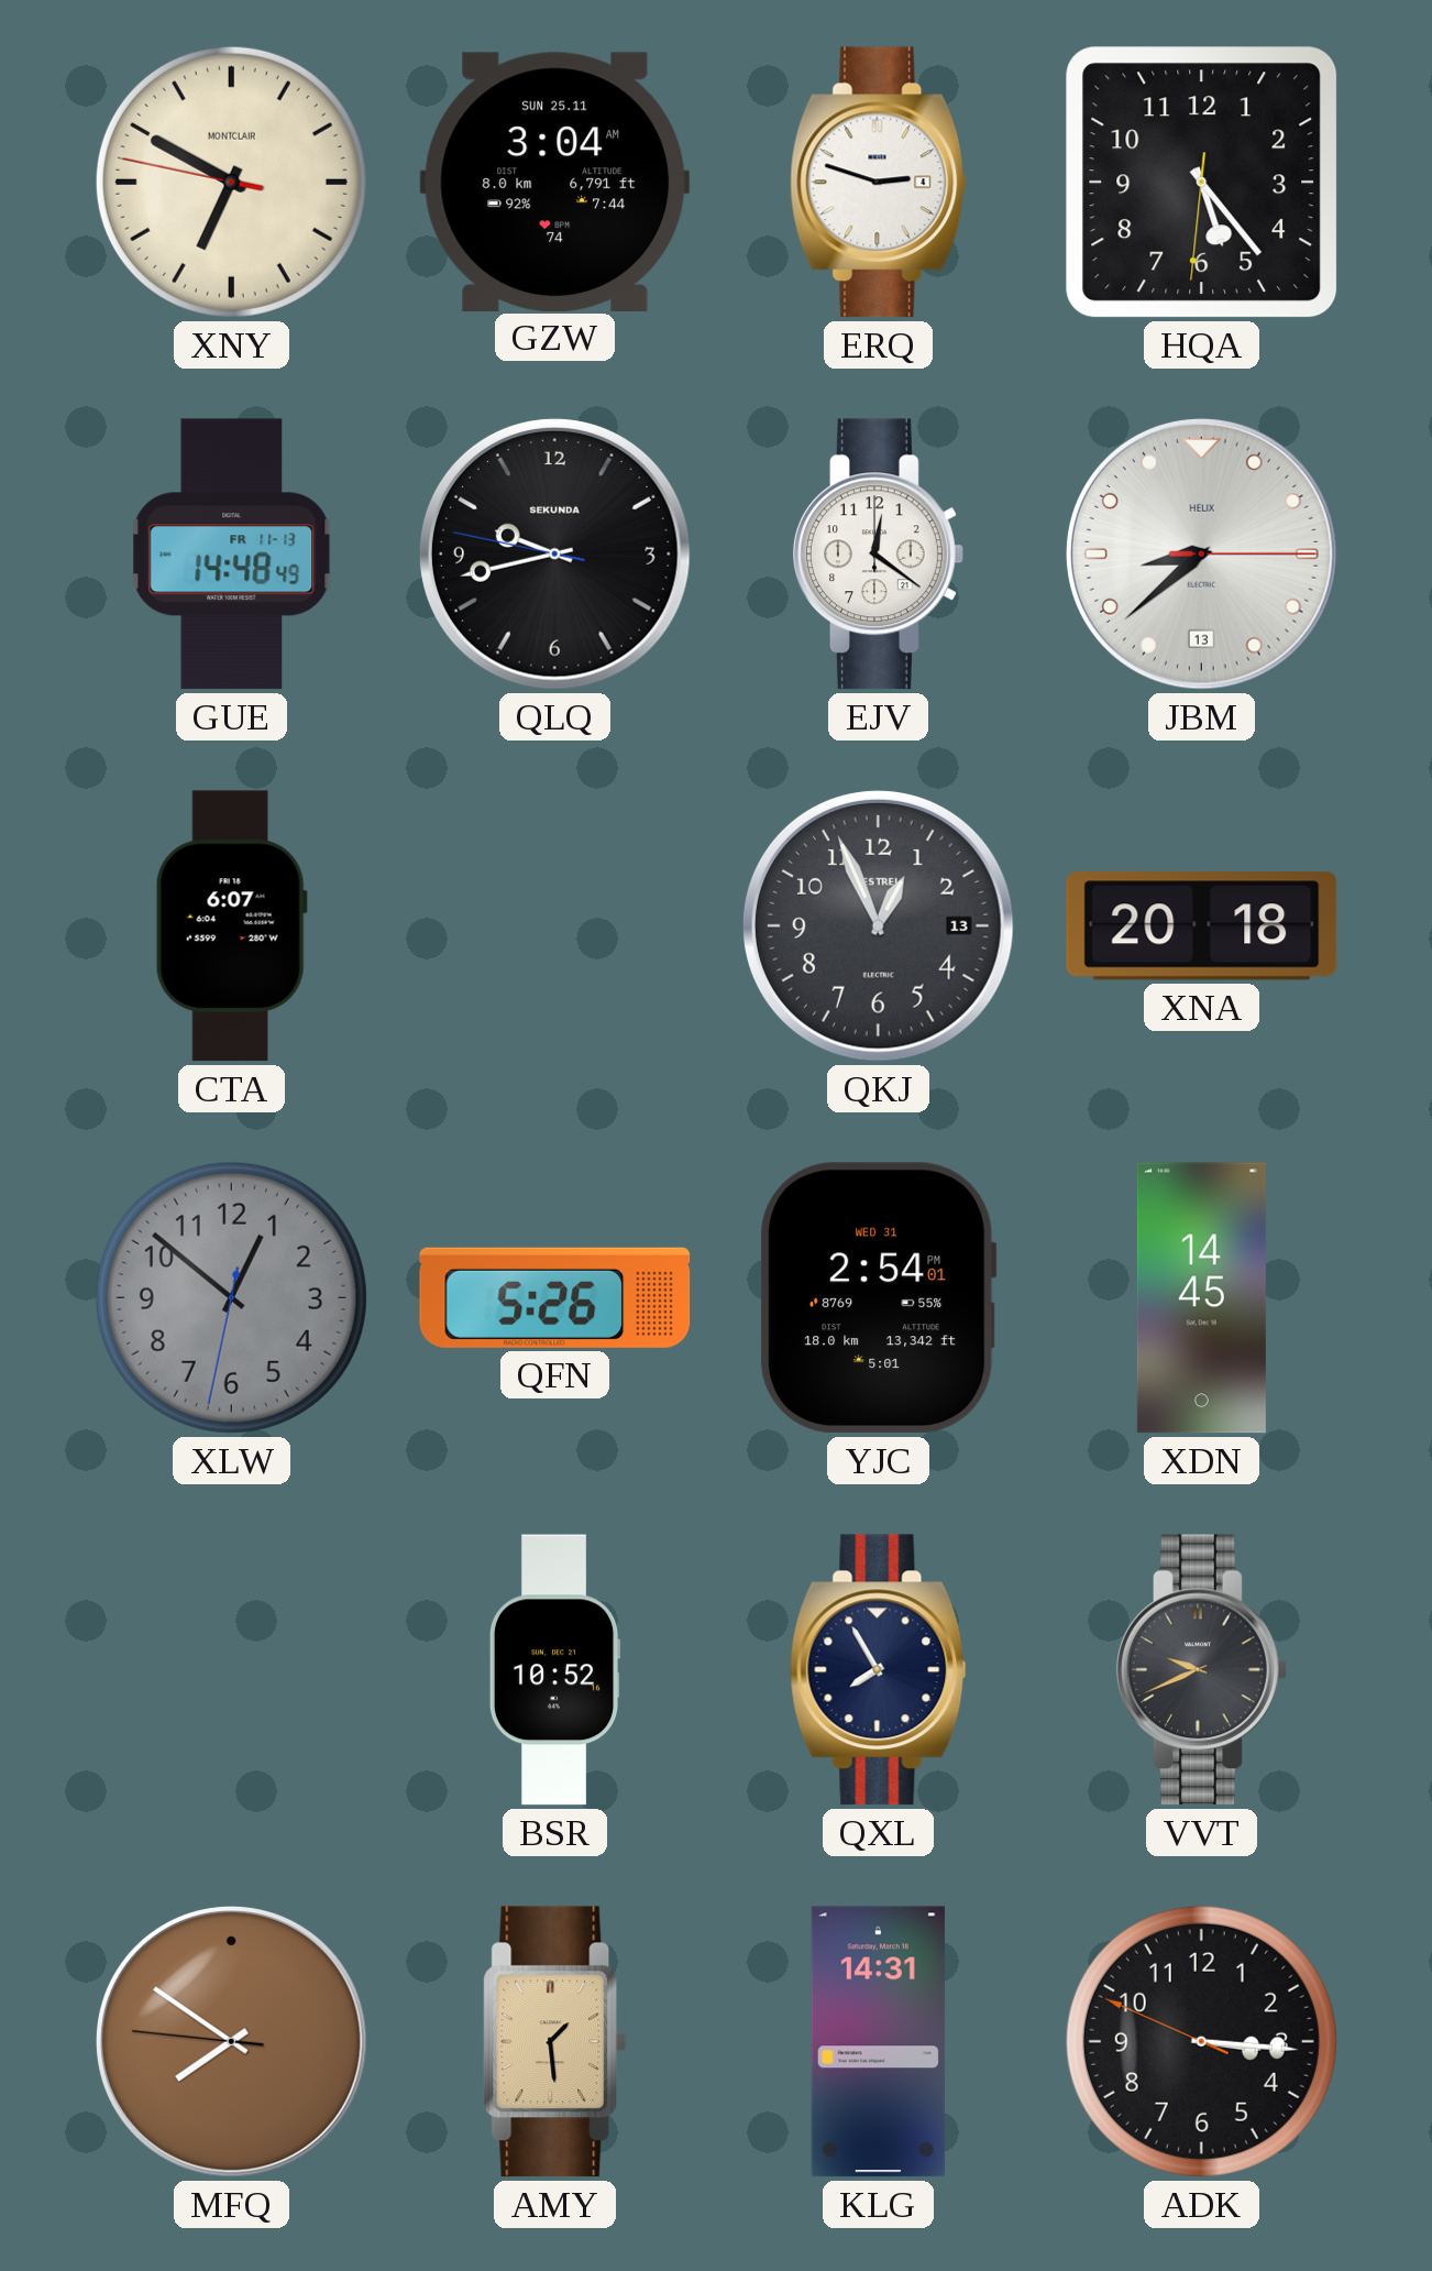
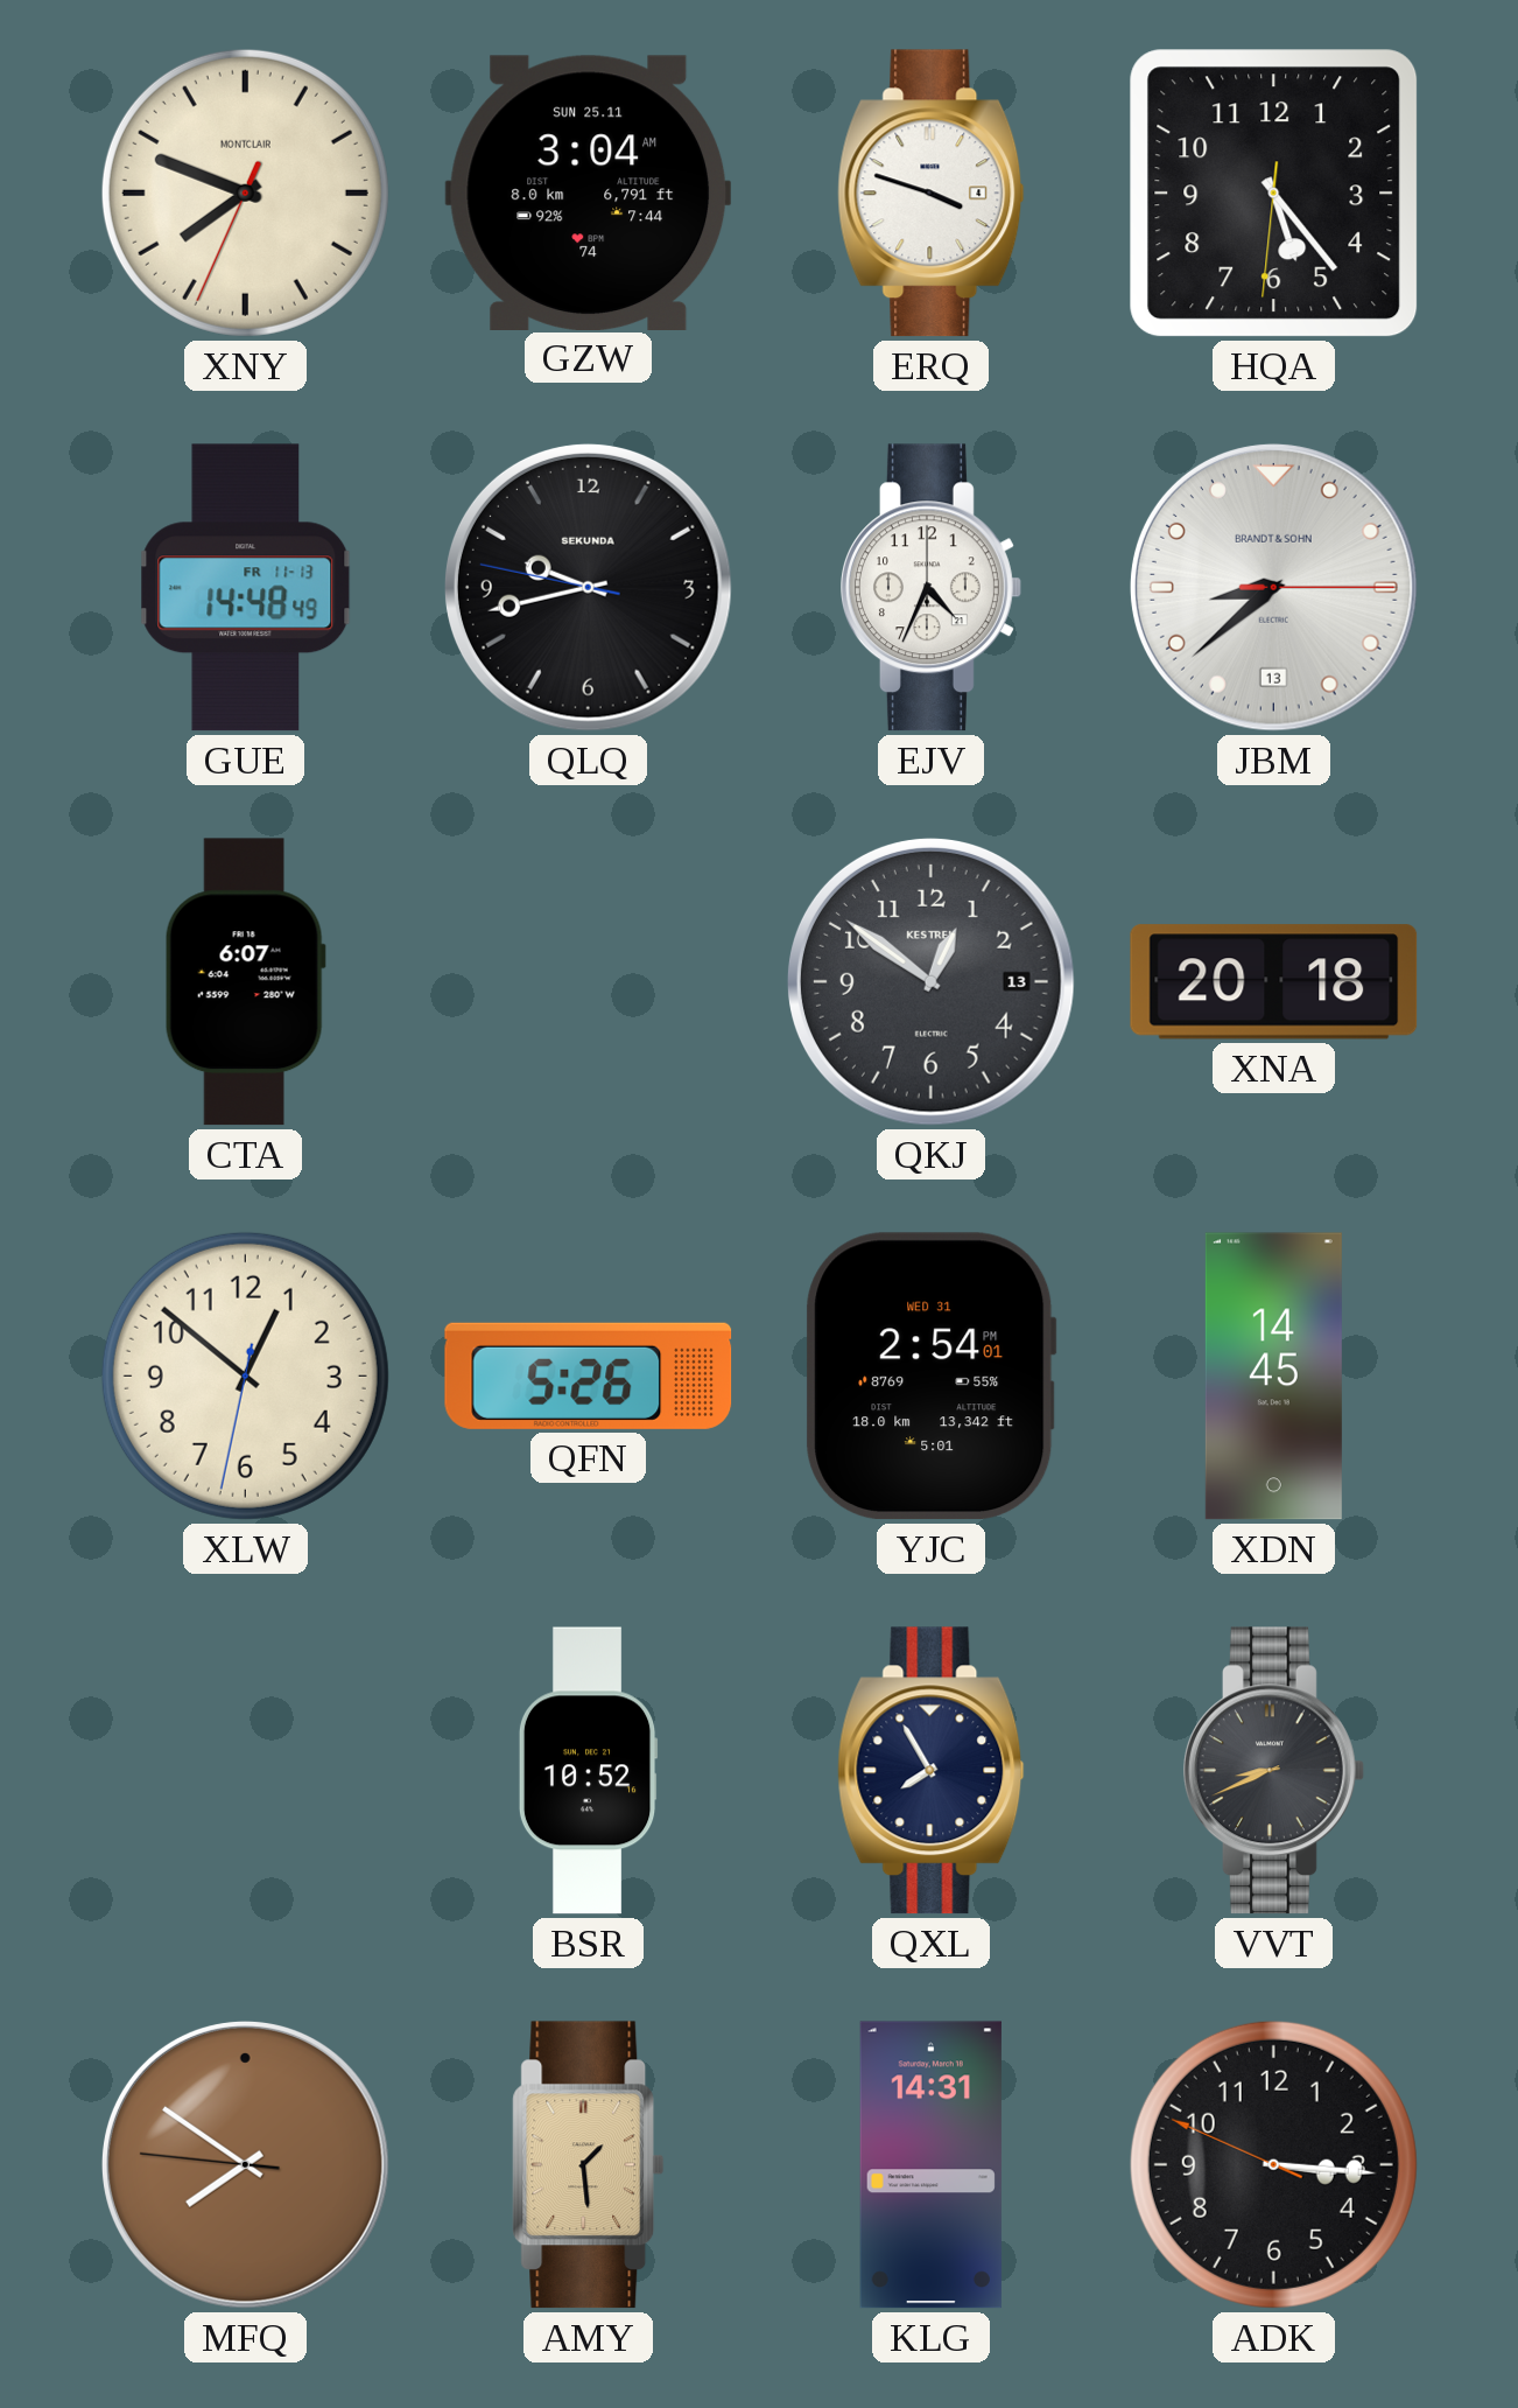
XNY: 6:49 -> 7:48 (245, 192)
ERQ: 2:48 -> 3:48 (932, 194)
EJV: 12:21 -> 4:34 (932, 588)
JBM brand: HELIX -> BRANDT & SOHN (1273, 587)
QKJ: 12:56 -> 12:51 (930, 981)
XLW dial: grey -> cream (245, 1375)
VVT: 9:41 -> 8:41 (1274, 1771)
